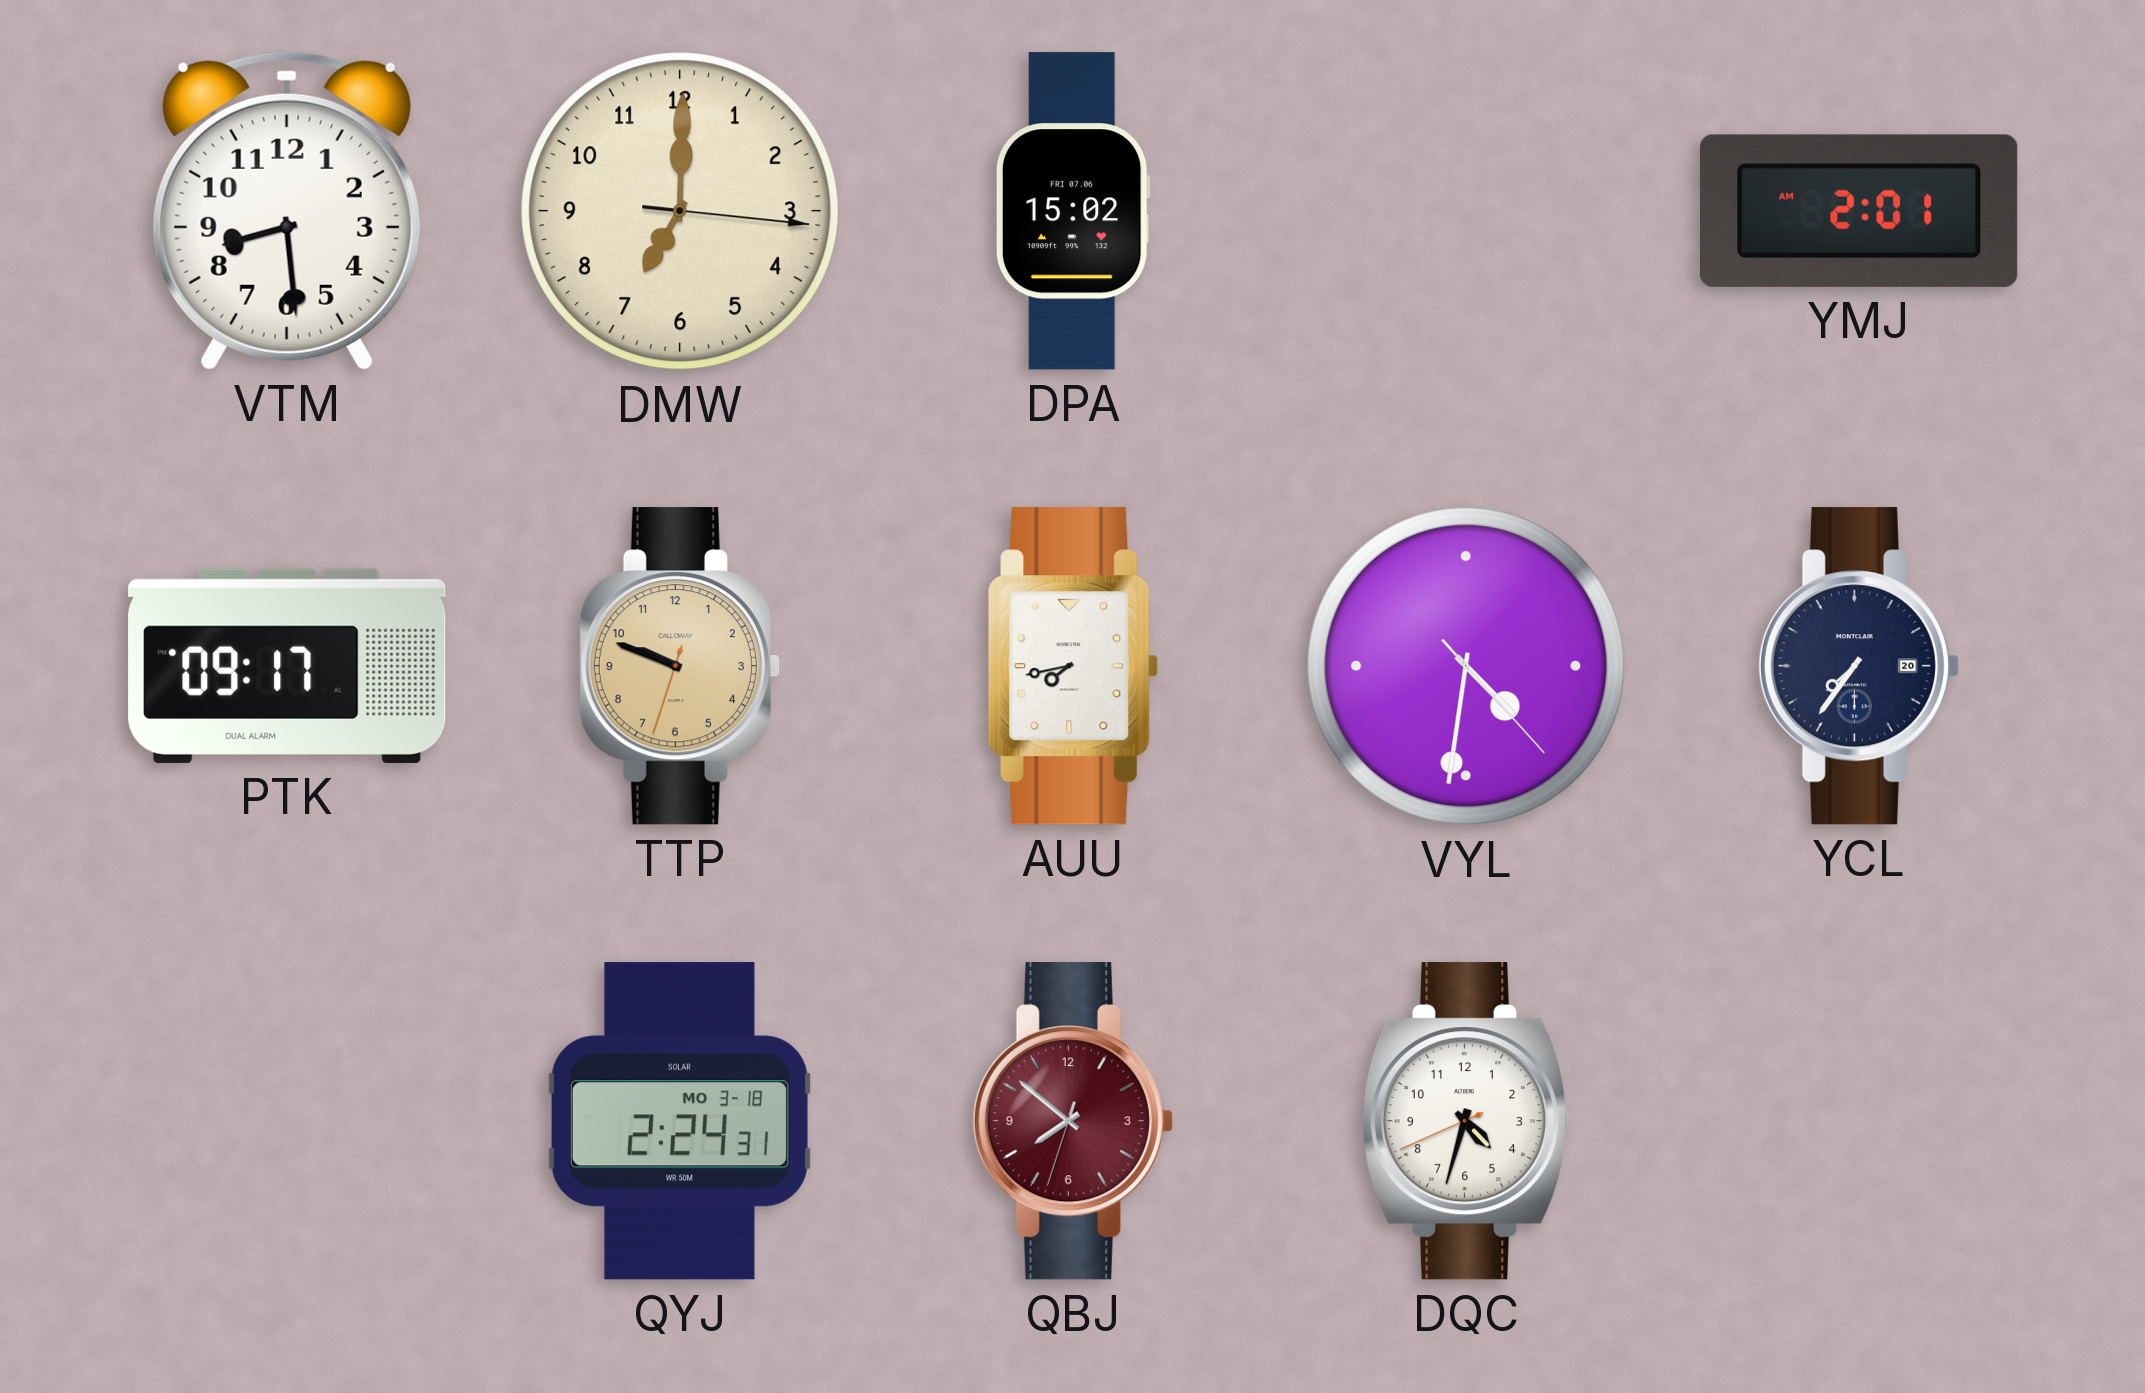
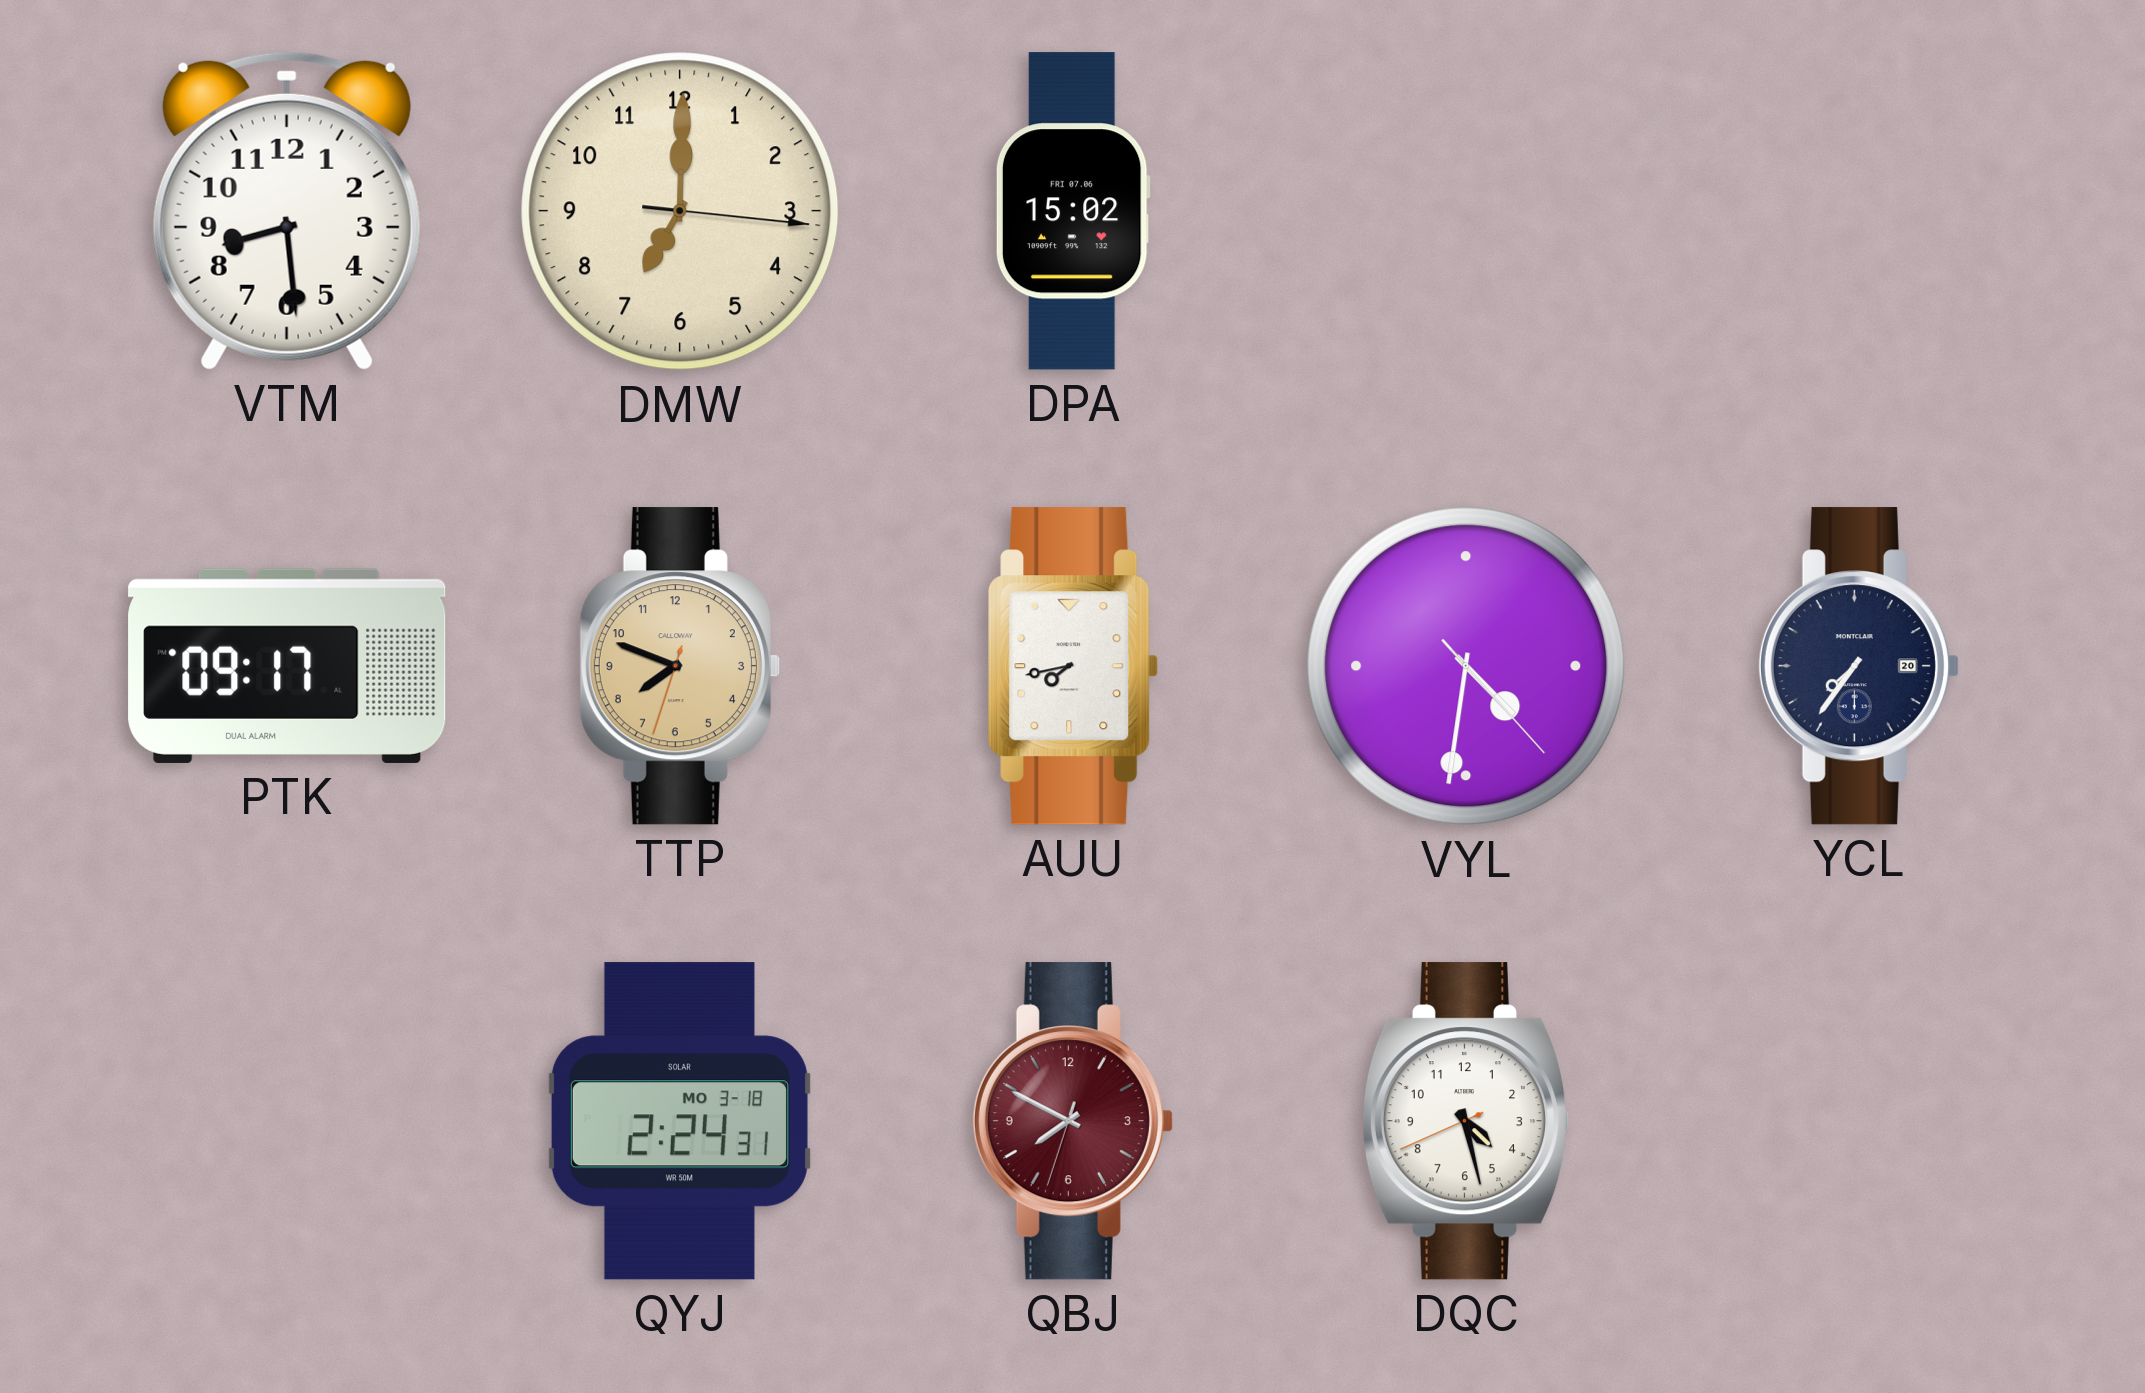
YMJ: 2:01 -> none (1860, 211)
TTP: 9:48 -> 7:48 (680, 666)
QBJ: 7:51 -> 7:49 (1073, 1121)
DQC: 4:32 -> 4:27 (1466, 1121)
